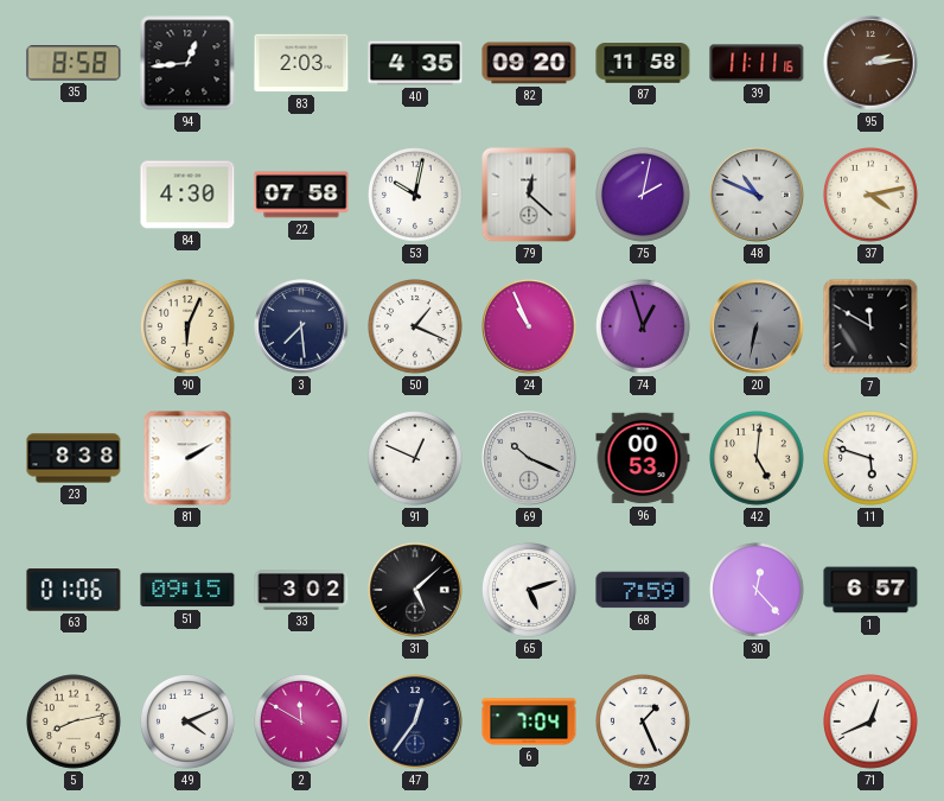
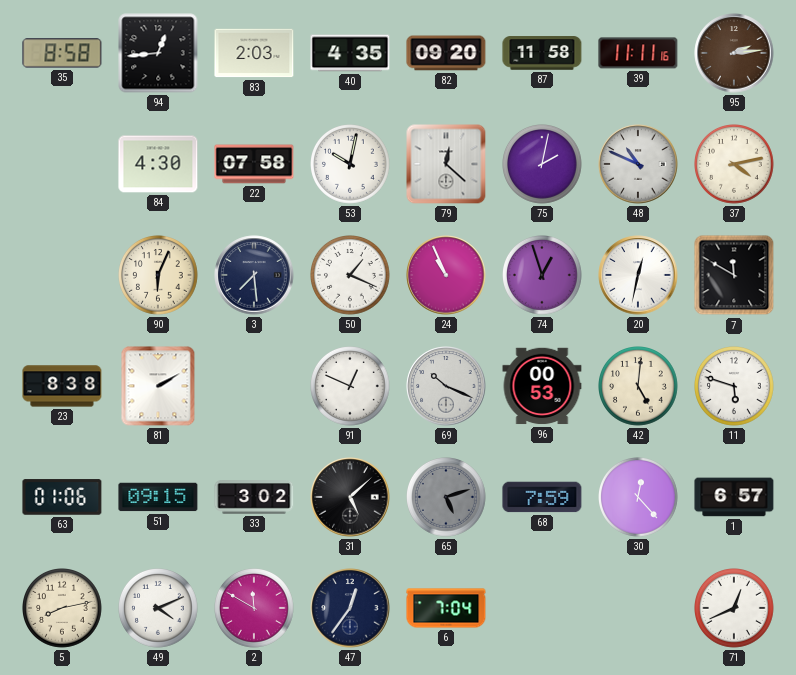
20: 6:32 -> 12:32 (638, 275)
20 dial: grey -> white (638, 275)
65 dial: white -> grey (447, 498)
72: 1:26 -> none (644, 723)
